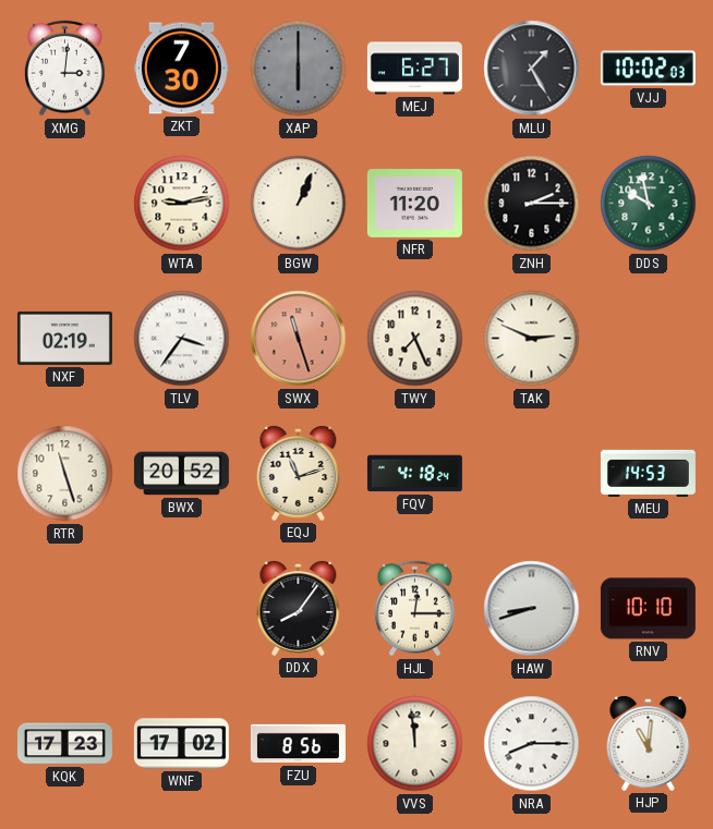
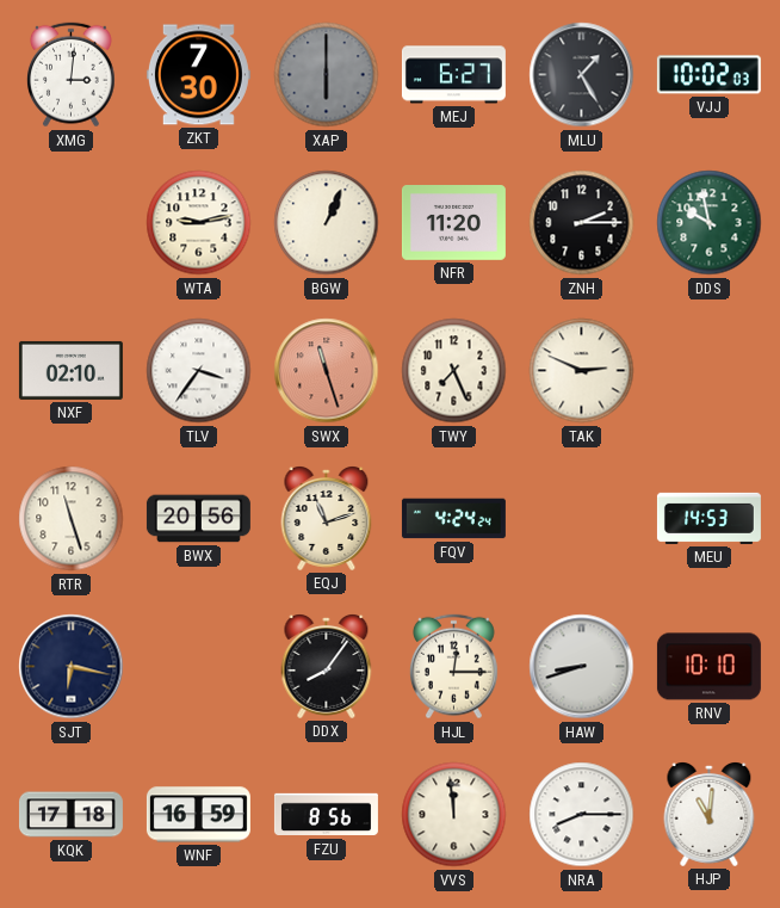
NXF: 02:19 -> 02:10 (70, 370)
BWX: 20:52 -> 20:56 (198, 519)
FQV: 4:18 -> 4:24 (453, 519)
SJT: none -> 6:17 (72, 667)
KQK: 17:23 -> 17:18 (70, 815)
WNF: 17:02 -> 16:59 (198, 815)
